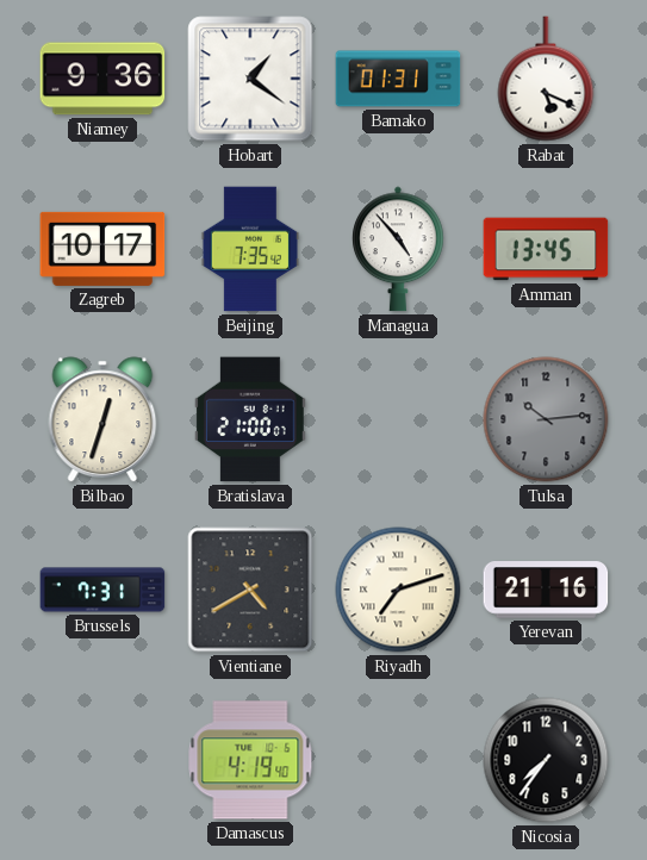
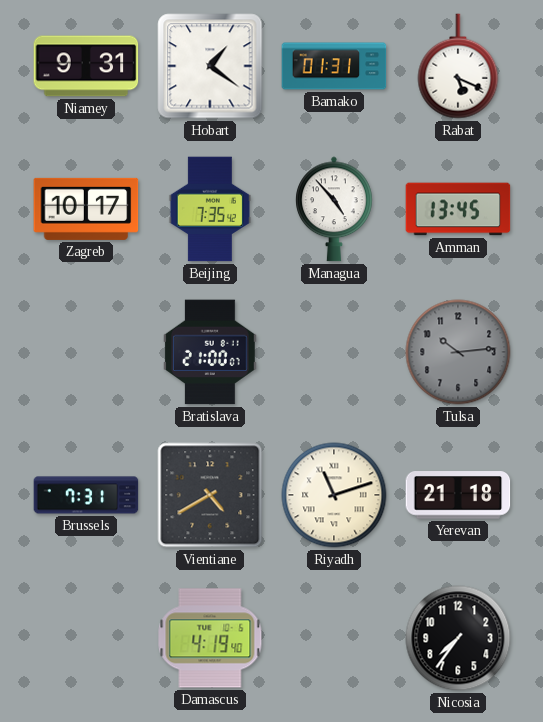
Niamey: 9:36 -> 9:31 (86, 66)
Bilbao: 12:33 -> none (102, 419)
Riyadh: 7:12 -> 11:12 (334, 495)
Yerevan: 21:16 -> 21:18 (458, 495)
